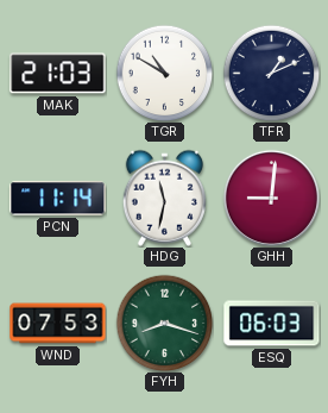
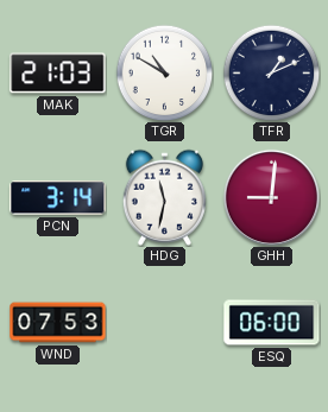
PCN: 11:14 -> 3:14 (58, 198)
FYH: 8:18 -> none (164, 323)
ESQ: 06:03 -> 06:00 (272, 323)
